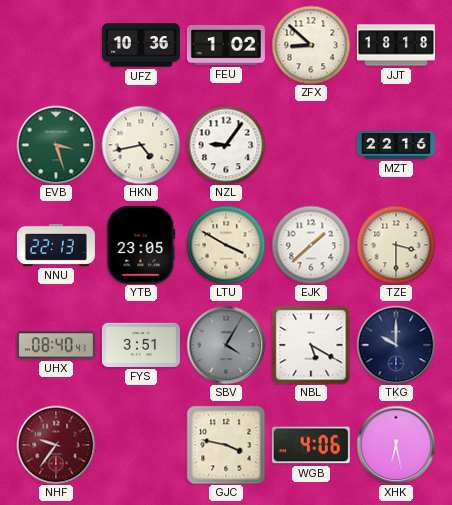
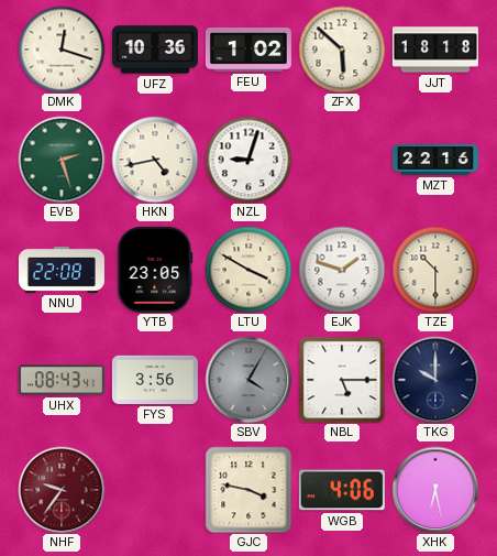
DMK: none -> 12:18 (62, 50)
ZFX: 8:52 -> 5:52 (342, 50)
EVB: 3:27 -> 2:27 (62, 160)
NZL: 9:06 -> 9:03 (248, 160)
NNU: 22:13 -> 22:08 (62, 270)
EJK: 1:38 -> 1:48 (342, 270)
TZE: 3:30 -> 10:30 (435, 270)
UHX: 08:40 -> 08:43 (62, 380)
FYS: 3:51 -> 3:56 (155, 380)
NBL: 5:20 -> 5:15 (342, 380)
